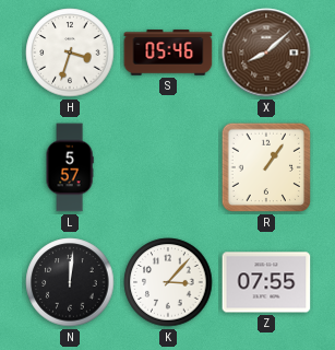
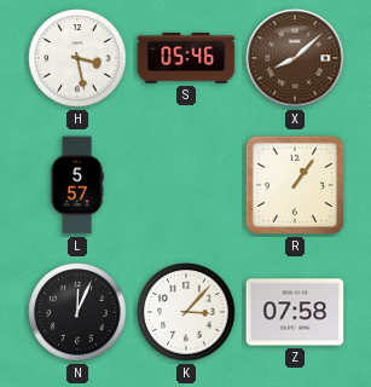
H: 3:33 -> 3:28 (77, 58)
N: 12:01 -> 12:04 (77, 312)
Z: 07:55 -> 07:58 (295, 312)
